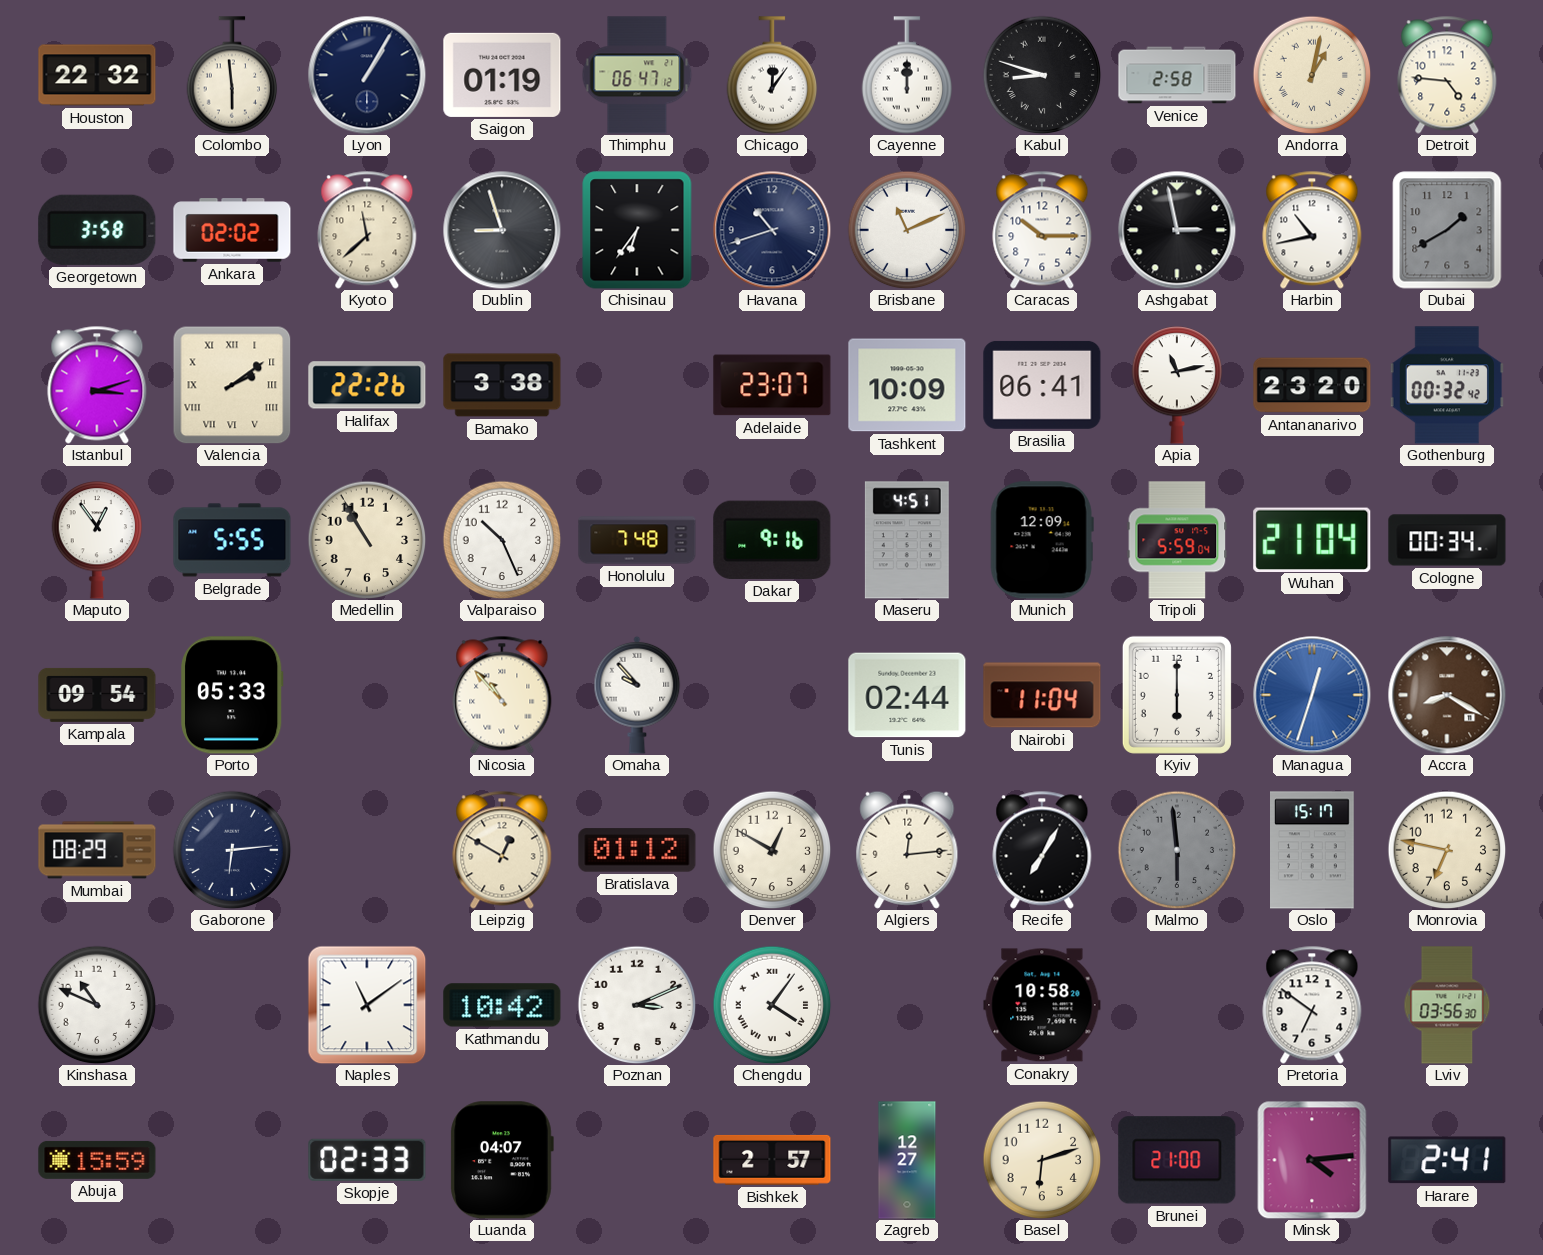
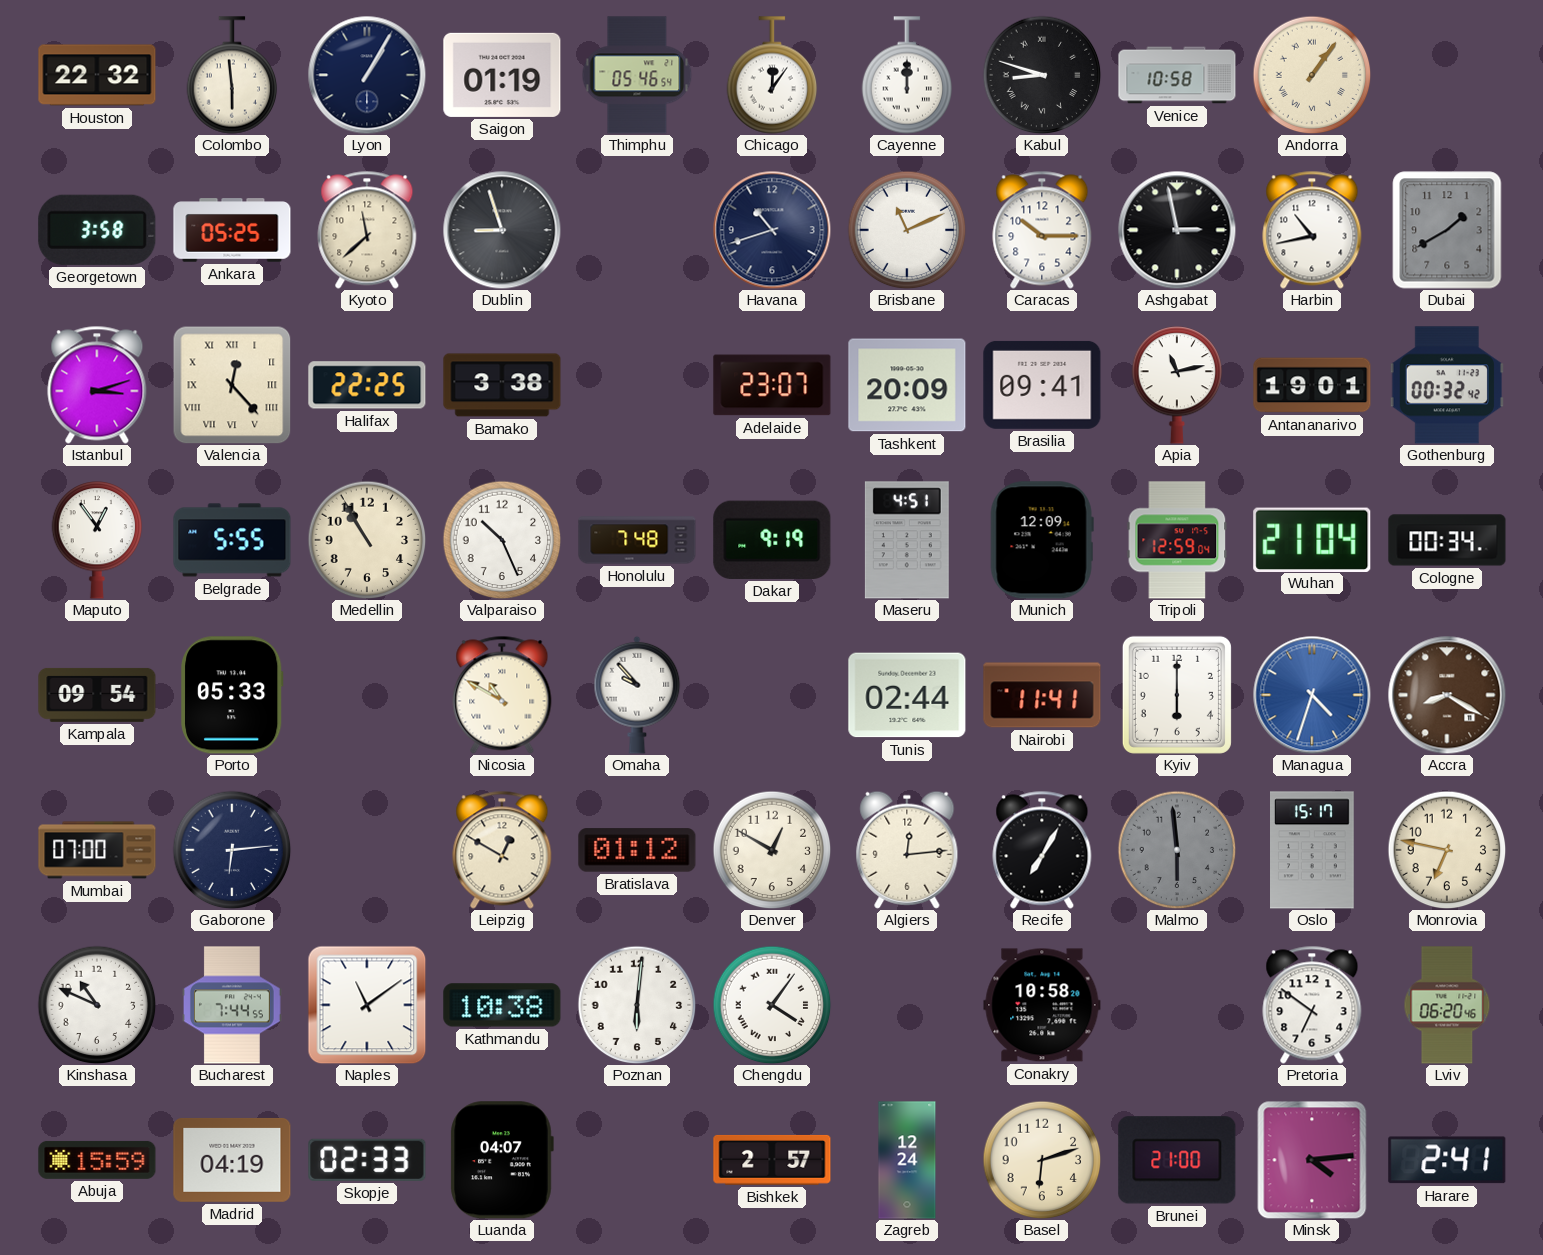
Thimphu: 06:47 -> 05:46 (637, 75)
Venice: 2:58 -> 10:58 (1177, 75)
Andorra: 1:02 -> 1:06 (1312, 75)
Detroit: 4:46 -> none (1447, 75)
Ankara: 02:02 -> 05:25 (232, 230)
Chisinau: 6:36 -> none (637, 230)
Valencia: 2:09 -> 12:23 (232, 385)
Halifax: 22:26 -> 22:25 (367, 385)
Tashkent: 10:09 -> 20:09 (907, 385)
Brasilia: 06:41 -> 09:41 (1042, 385)
Antananarivo: 23:20 -> 19:01 (1312, 385)
Dakar: 9:16 -> 9:19 (772, 540)
Tripoli: 5:59 -> 12:59 (1177, 540)
Nicosia: 10:53 -> 10:50 (502, 695)
Nairobi: 11:04 -> 11:41 (1042, 695)
Managua: 12:33 -> 4:33 (1312, 695)
Mumbai: 08:29 -> 07:00 (97, 850)
Bucharest: none -> 7:44 (233, 1005)
Kathmandu: 10:42 -> 10:38 (502, 1005)
Poznan: 3:11 -> 6:01 (637, 1005)
Lviv: 03:56 -> 06:20 (1447, 1005)
Madrid: none -> 04:19 (232, 1160)
Zagreb: 12:27 -> 12:24 (907, 1160)
